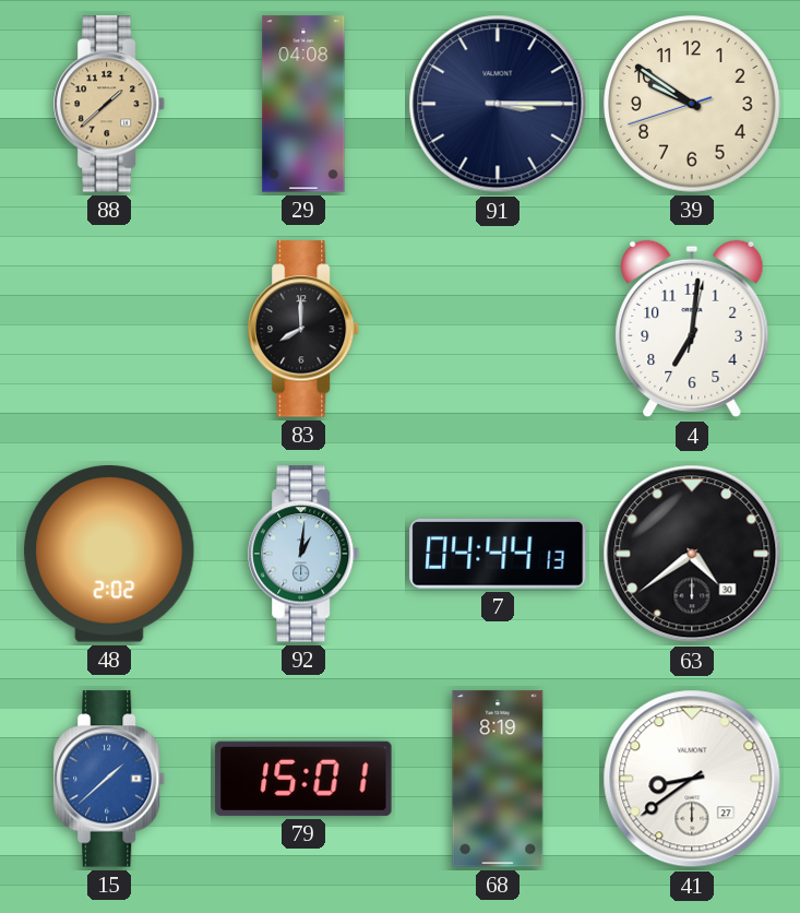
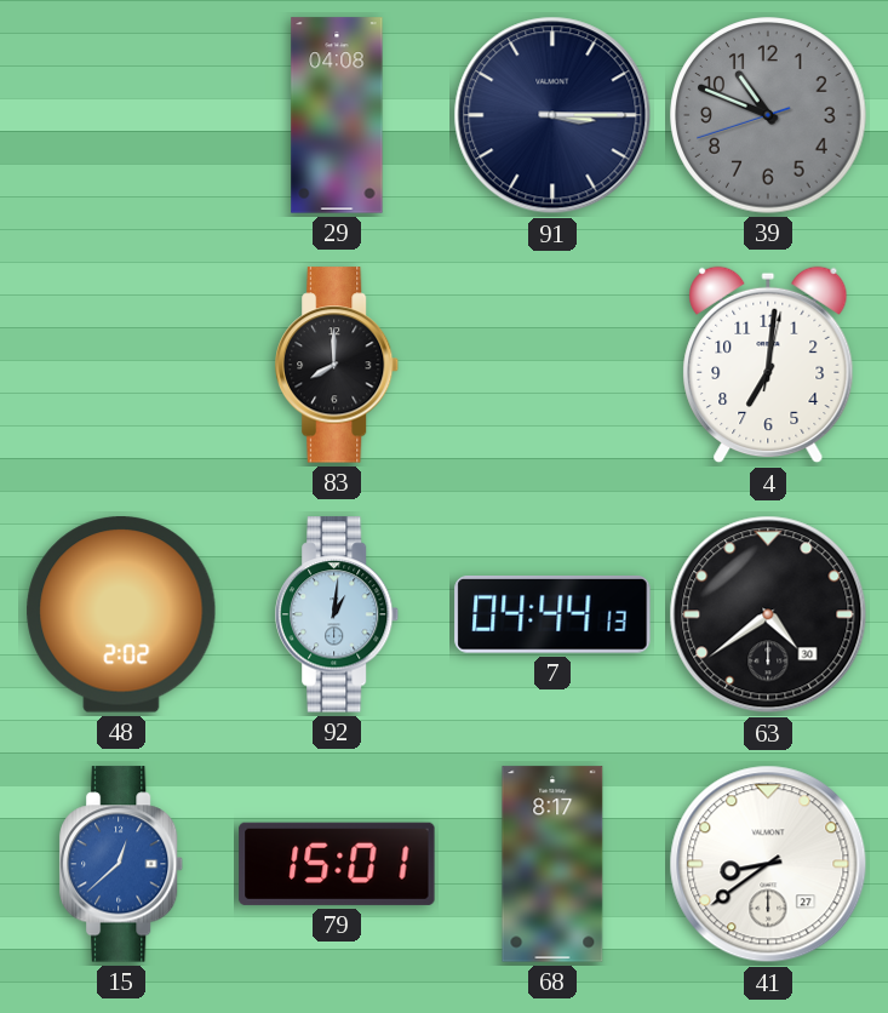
88: 1:38 -> none (109, 104)
39: 9:50 -> 10:48 (768, 115)
39 dial: cream -> grey (768, 115)
15: 1:38 -> 12:38 (121, 864)
68: 8:19 -> 8:17 (552, 864)
